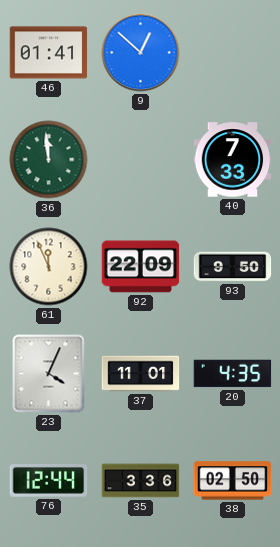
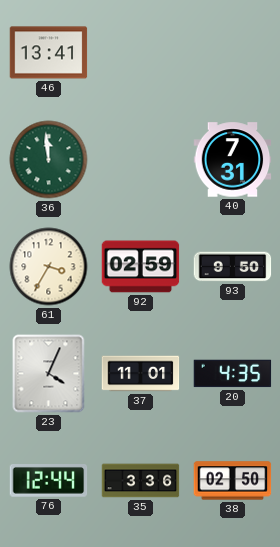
46: 01:41 -> 13:41 (49, 53)
9: 12:52 -> none (141, 53)
40: 7:33 -> 7:31 (233, 160)
61: 11:56 -> 3:35 (49, 267)
92: 22:09 -> 02:59 (141, 267)
